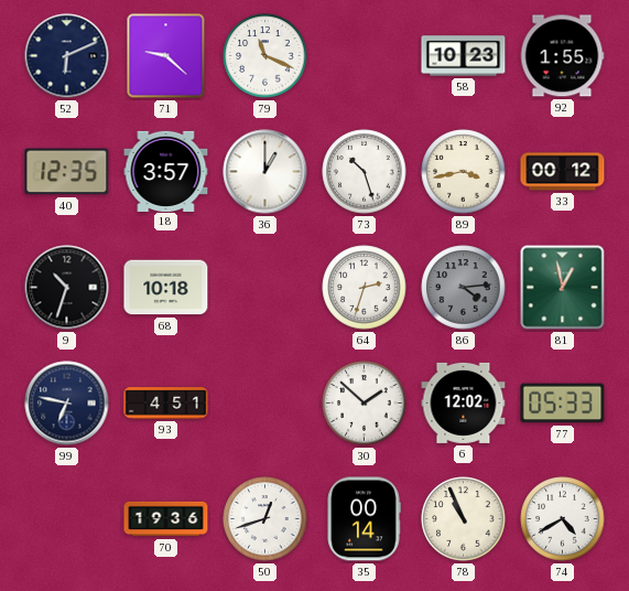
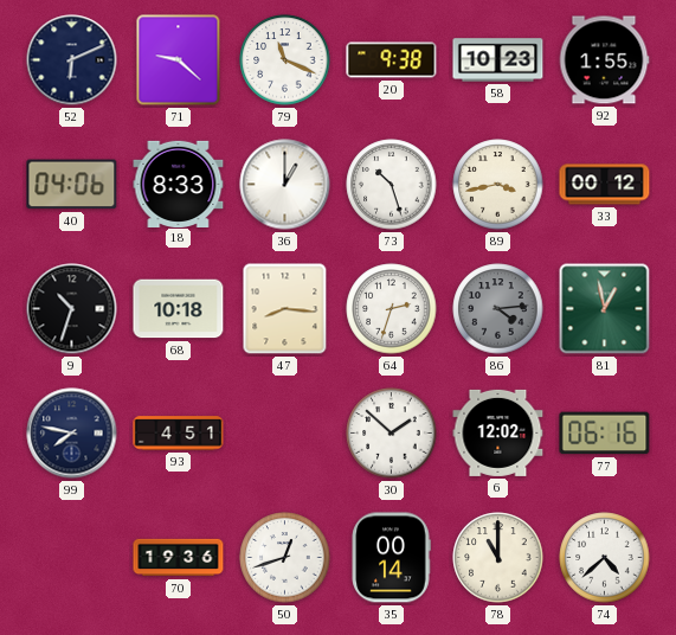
20: none -> 9:38 (392, 60)
40: 12:35 -> 04:06 (72, 185)
18: 3:57 -> 8:33 (179, 184)
47: none -> 8:16 (285, 309)
99: 6:47 -> 7:47 (72, 434)
77: 05:33 -> 06:16 (605, 434)
78: 10:56 -> 11:00 (498, 558)
74: 4:40 -> 4:38 (605, 558)
